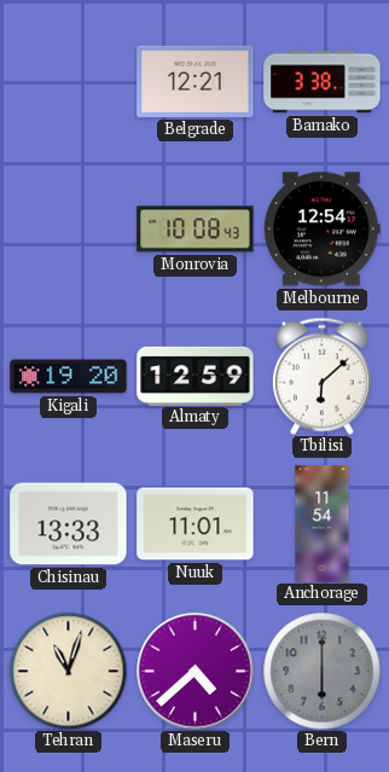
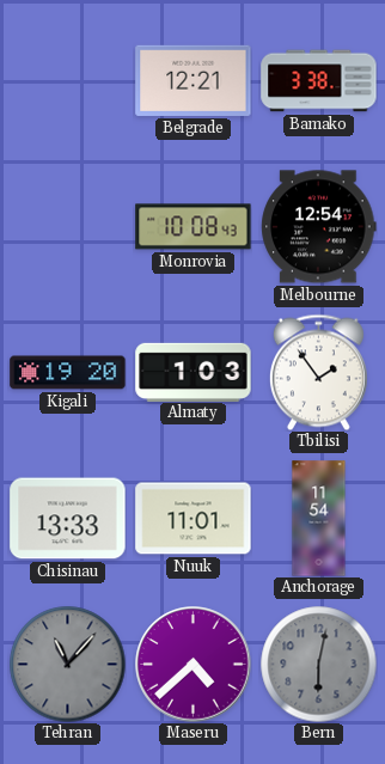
Almaty: 12:59 -> 1:03 (194, 372)
Tbilisi: 6:08 -> 1:54 (318, 372)
Tehran: 11:03 -> 11:07 (67, 664)
Tehran dial: cream -> grey (67, 664)
Bern: 6:00 -> 6:02 (318, 664)
